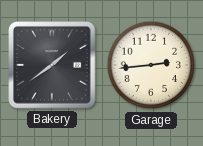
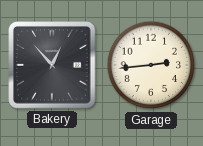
Bakery: 1:39 -> 12:53 (52, 65)
